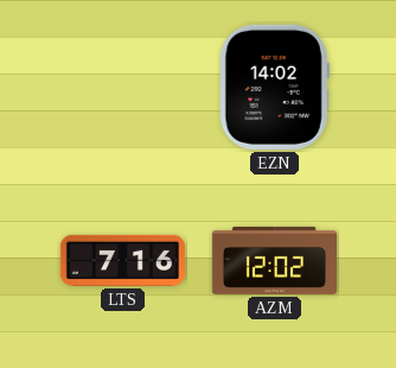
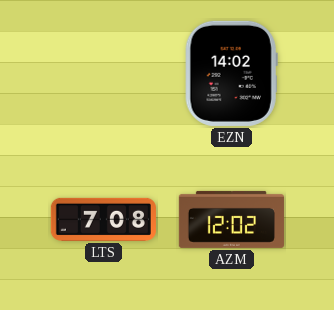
LTS: 7:16 -> 7:08 (103, 219)
